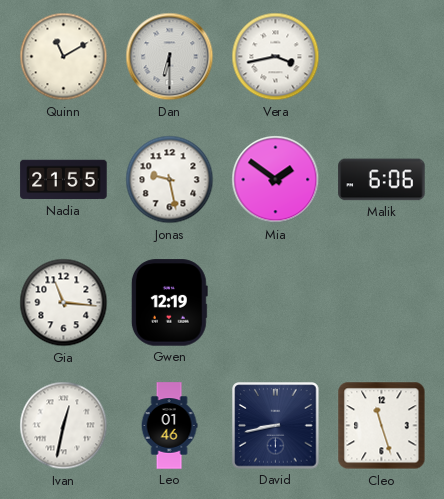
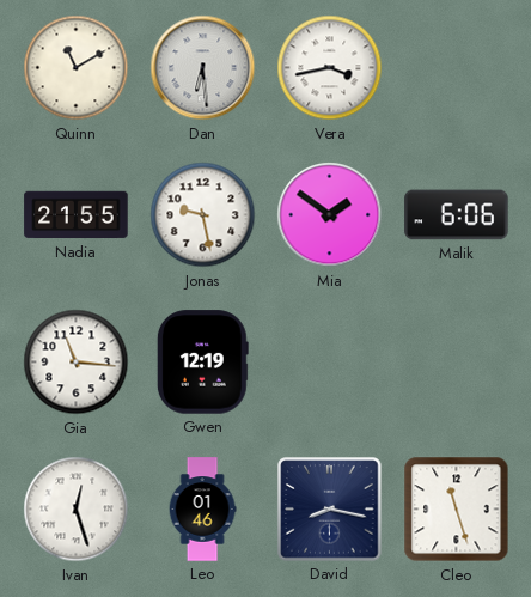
Dan: 6:30 -> 6:29 (203, 68)
Ivan: 12:32 -> 12:27 (77, 510)
David: 8:43 -> 8:17 (330, 510)
